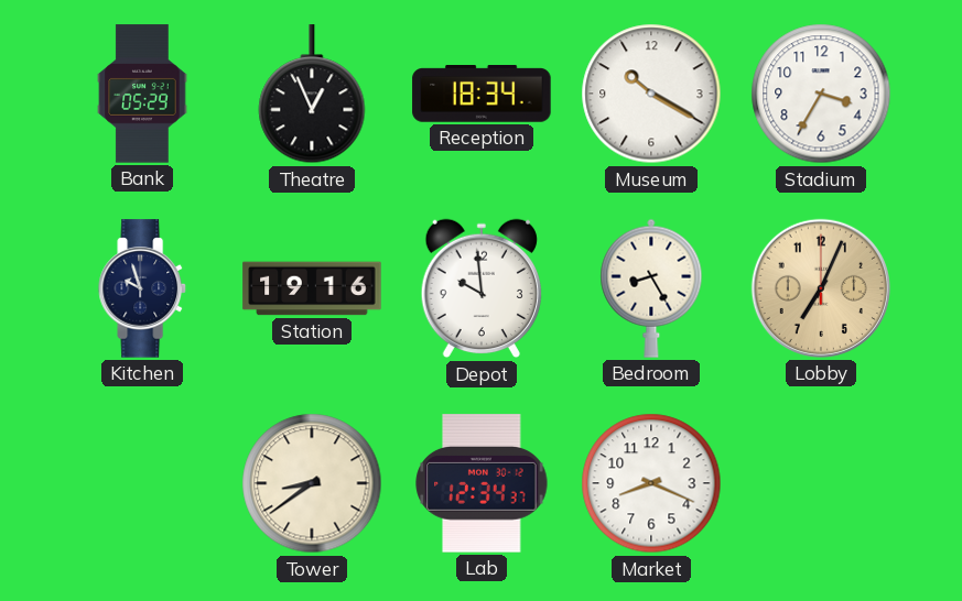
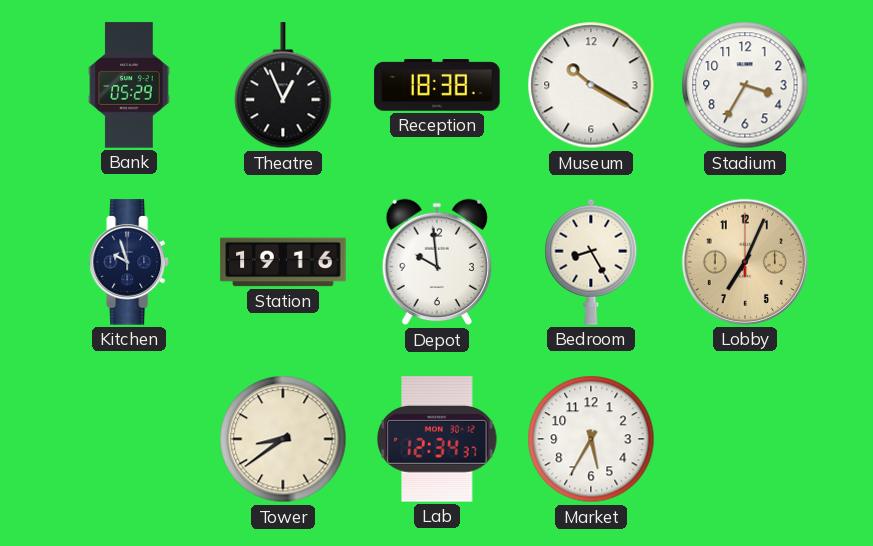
Reception: 18:34 -> 18:38 (437, 86)
Market: 8:19 -> 5:35 (591, 439)
